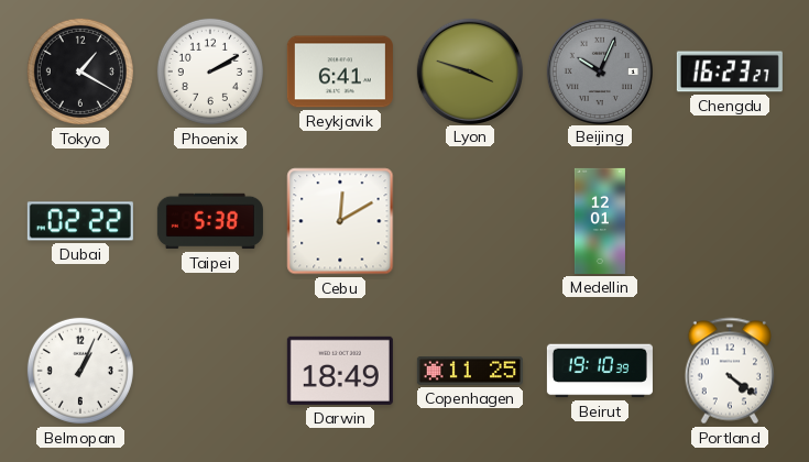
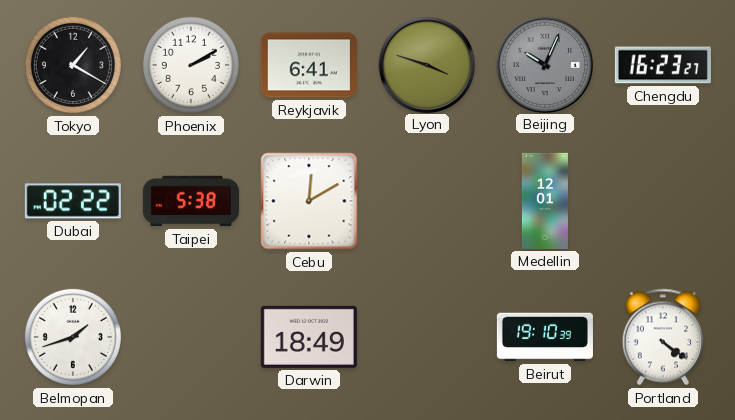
Belmopan: 1:04 -> 1:42 (73, 337)
Copenhagen: 11:25 -> none (470, 371)
